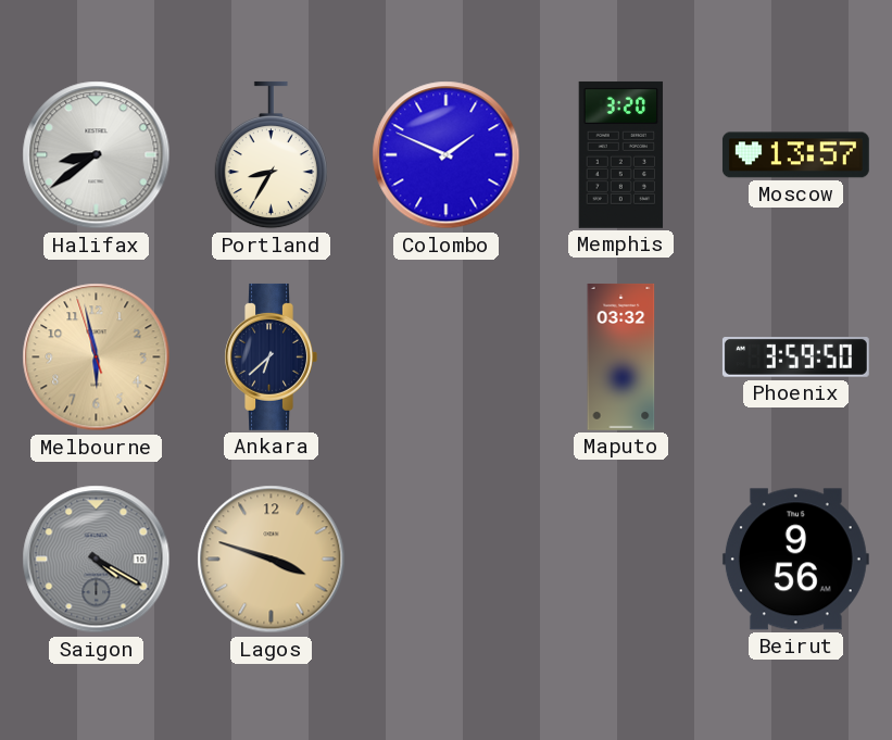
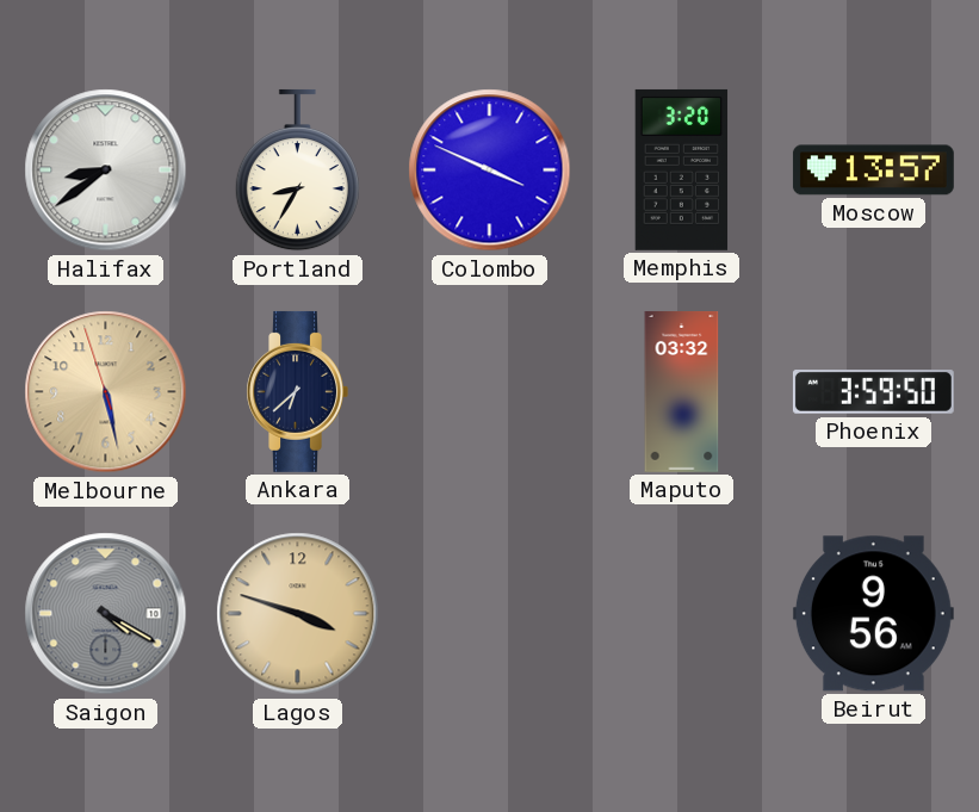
Colombo: 1:49 -> 3:49 (490, 171)
Melbourne: 5:57 -> 5:27 (106, 392)
